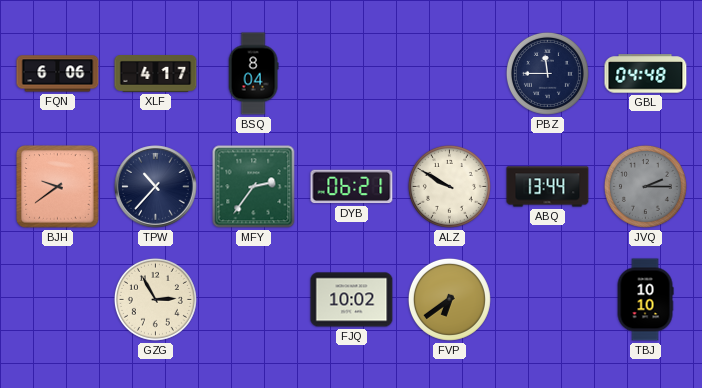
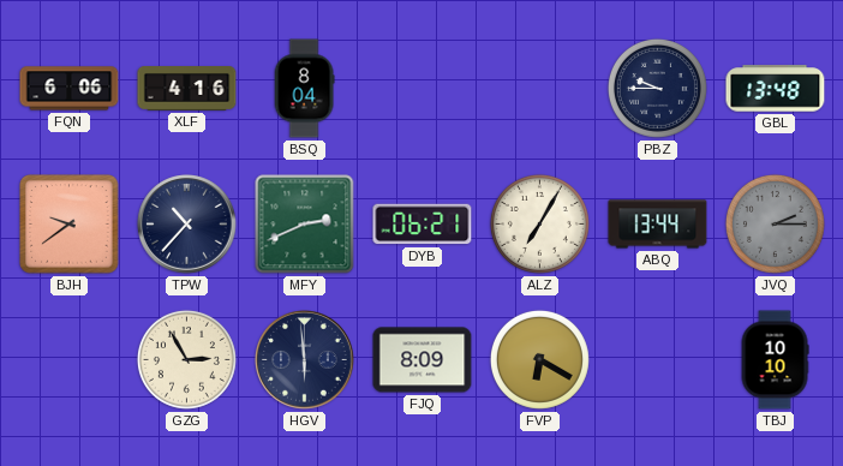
XLF: 4:17 -> 4:16 (187, 89)
PBZ: 11:45 -> 9:45 (657, 88)
GBL: 04:48 -> 13:48 (776, 89)
MFY: 2:36 -> 2:41 (305, 225)
ALZ: 9:50 -> 7:05 (539, 223)
HGV: none -> 5:59 (305, 360)
FJQ: 10:02 -> 8:09 (423, 360)
FVP: 6:39 -> 6:20 (539, 359)
